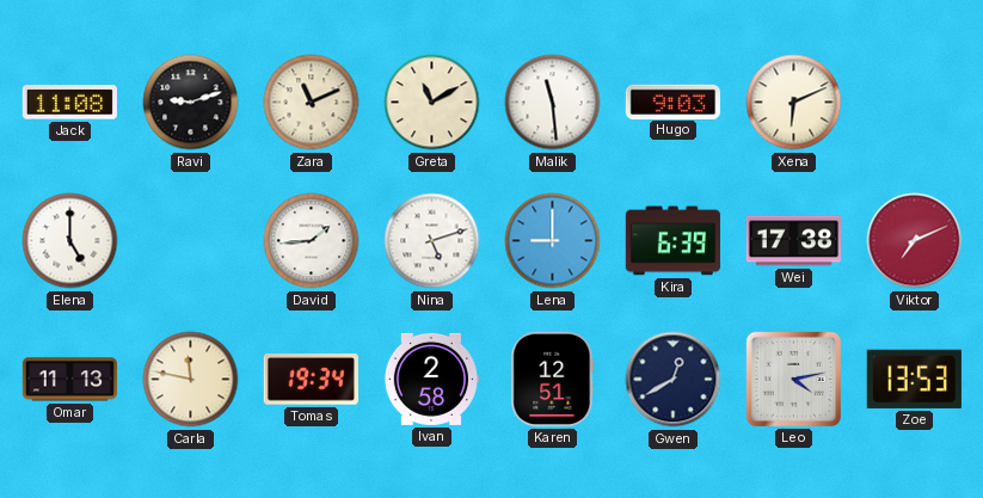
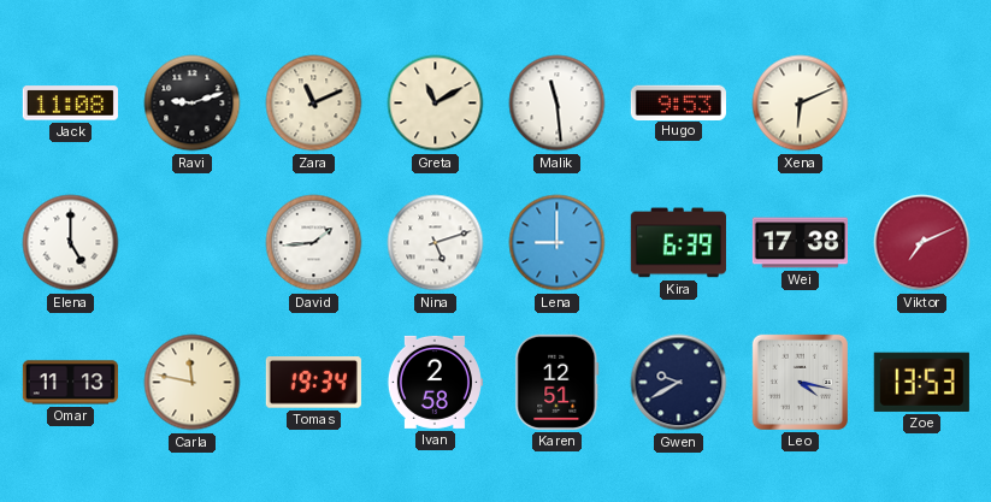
Hugo: 9:03 -> 9:53 (678, 102)
Gwen: 12:40 -> 9:40 (679, 383)
Leo: 4:13 -> 4:17 (800, 382)
